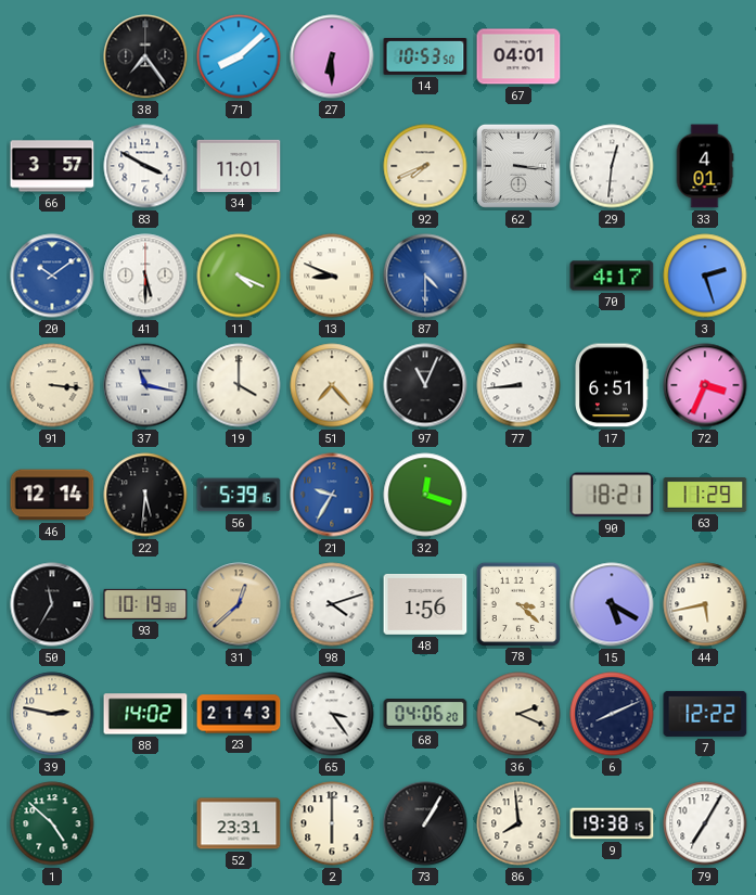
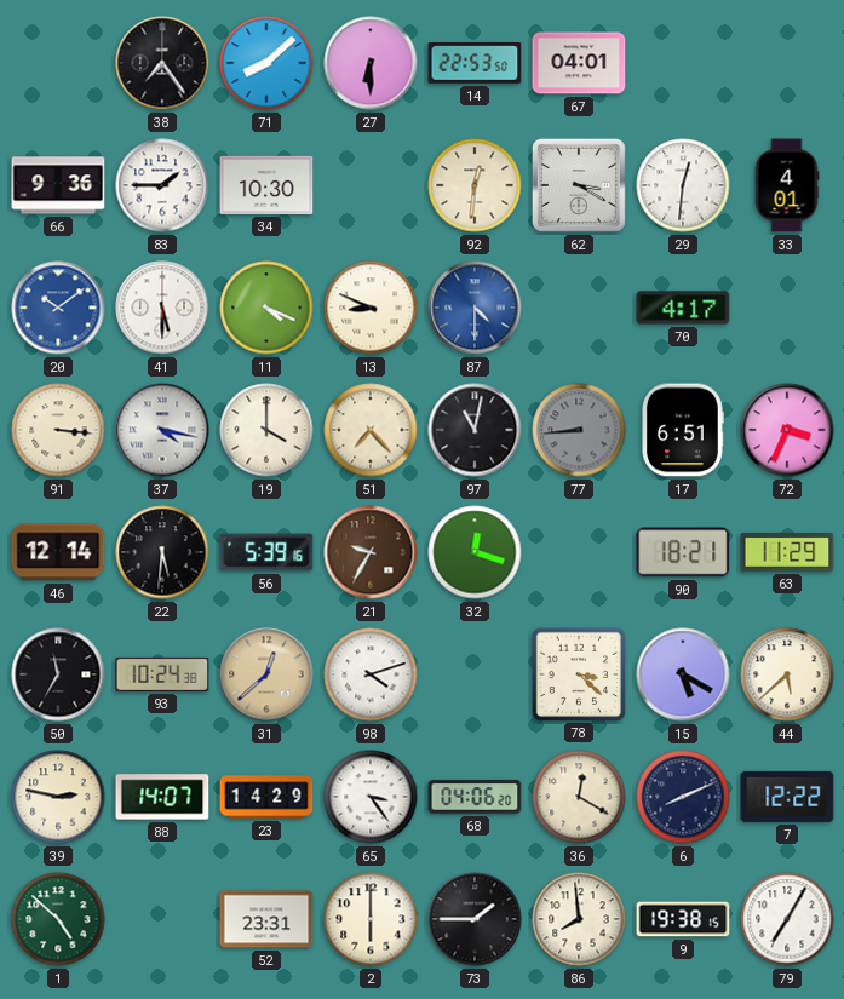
14: 10:53 -> 22:53 (475, 64)
66: 3:57 -> 9:36 (58, 185)
83: 3:50 -> 1:45 (162, 185)
34: 11:01 -> 10:30 (266, 185)
92: 7:41 -> 12:31 (475, 185)
62: 3:16 -> 3:20 (579, 185)
3: 2:27 -> none (705, 276)
37: 11:17 -> 4:17 (162, 430)
97: 11:04 -> 11:02 (475, 430)
77 dial: white -> grey (579, 430)
21 dial: blue -> brown (371, 552)
93: 10:19 -> 10:24 (162, 674)
48: 1:56 -> none (425, 604)
44: 5:43 -> 5:38 (787, 674)
88: 14:02 -> 14:07 (162, 797)
23: 21:43 -> 14:29 (266, 797)
36: 2:19 -> 12:20 (579, 797)
73: 1:05 -> 1:45 (475, 919)
